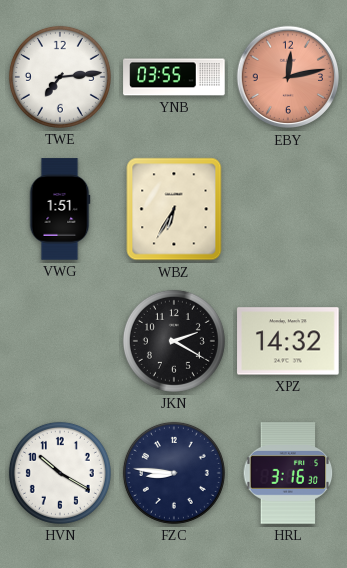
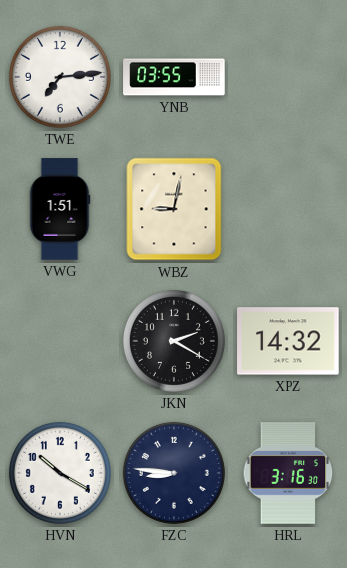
EBY: 12:13 -> none (288, 77)
WBZ: 6:35 -> 9:02 (174, 209)
